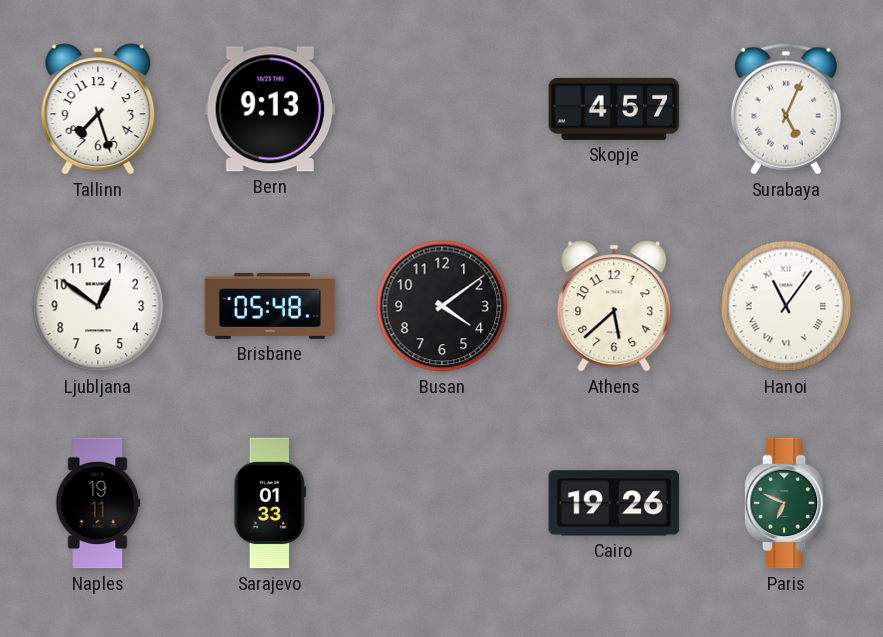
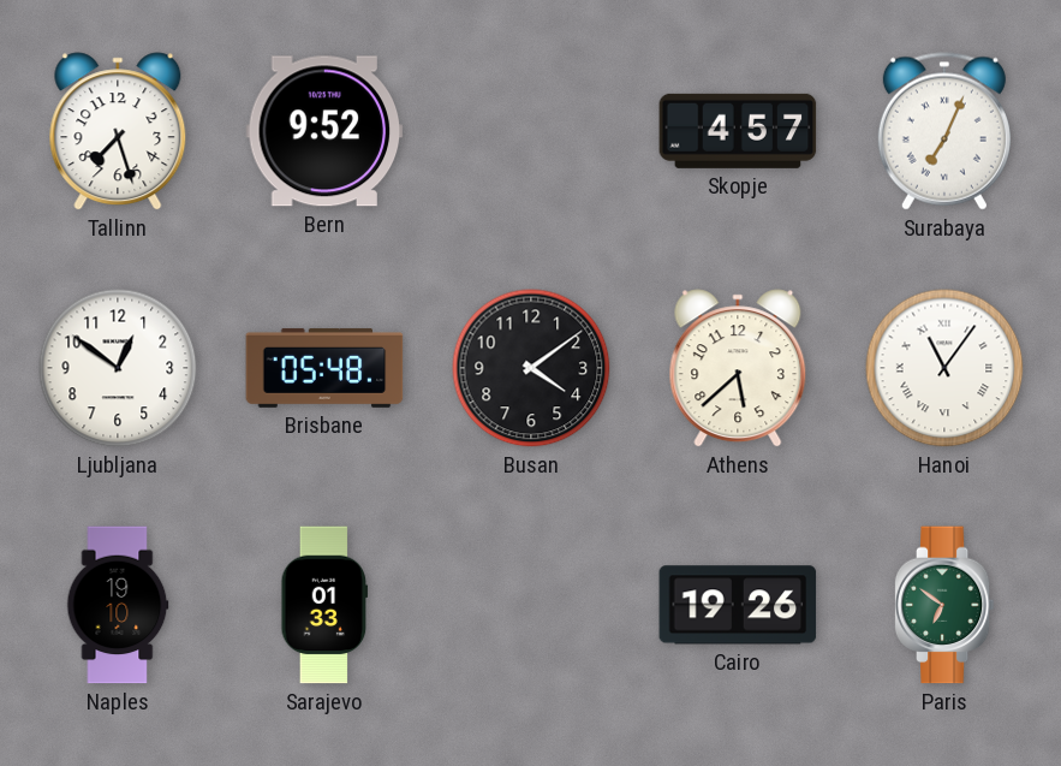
Bern: 9:13 -> 9:52 (324, 131)
Surabaya: 5:04 -> 7:04 (944, 131)
Naples: 19:11 -> 19:10 (118, 605)
Paris: 6:49 -> 6:51 (944, 605)
